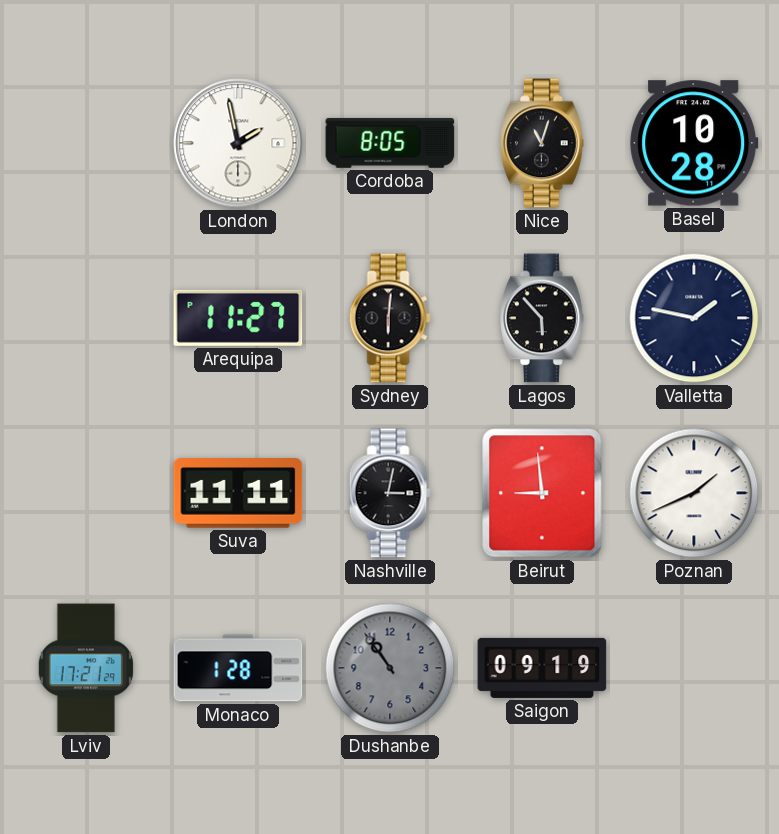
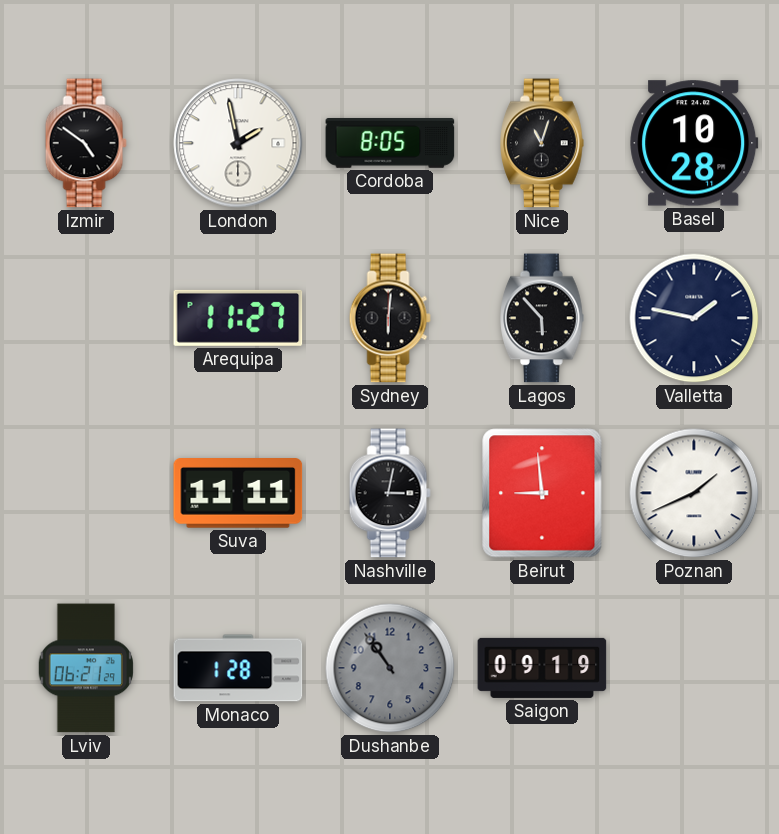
Izmir: none -> 4:51 (86, 143)
Lviv: 17:21 -> 06:21 (86, 668)
